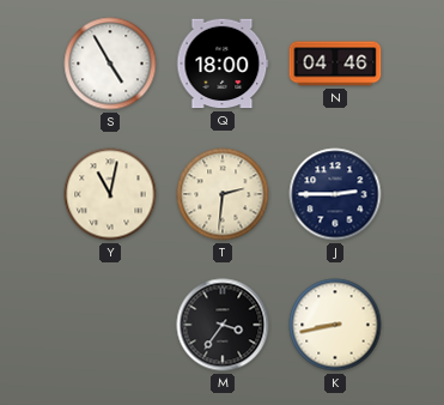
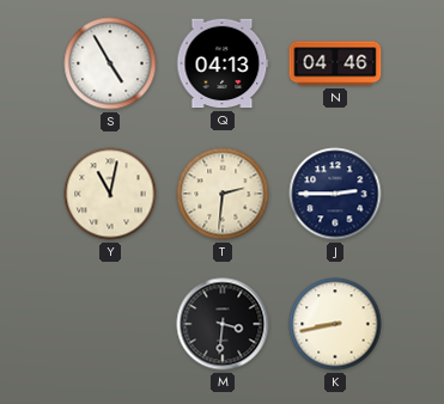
Q: 18:00 -> 04:13 (223, 63)
M: 3:36 -> 3:31 (223, 324)
